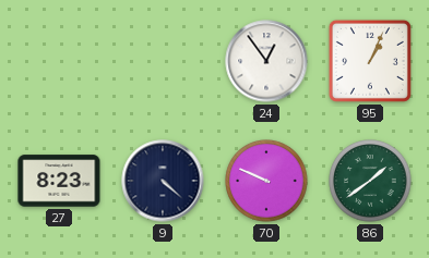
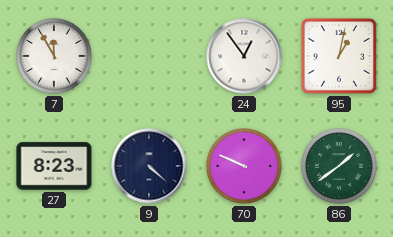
7: none -> 11:55 (54, 56)
95: 1:04 -> 1:02 (339, 56)
